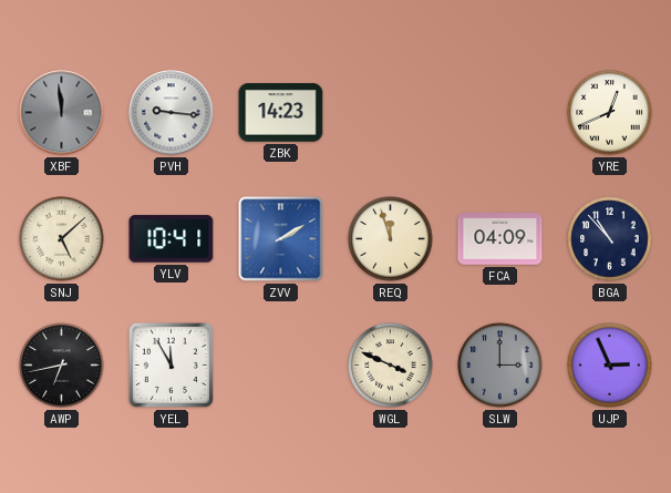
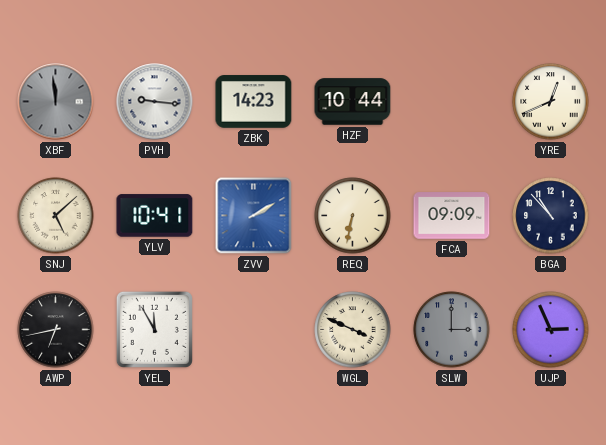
HZF: none -> 10:44 (353, 102)
REQ: 11:57 -> 6:32 (353, 216)
FCA: 04:09 -> 09:09 (452, 216)
